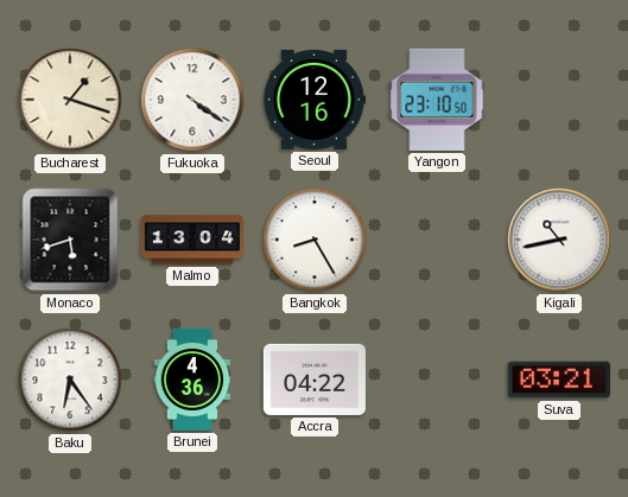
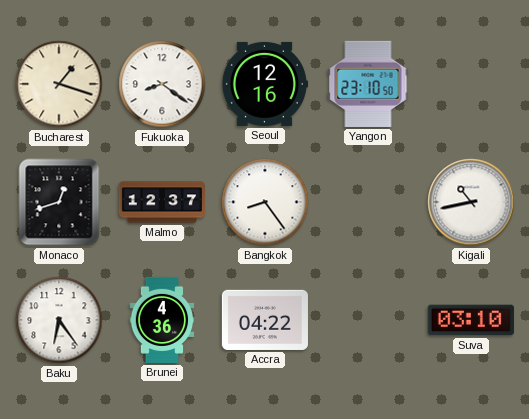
Fukuoka: 4:21 -> 8:21 (162, 84)
Monaco: 5:42 -> 12:42 (59, 202)
Malmo: 13:04 -> 12:37 (162, 202)
Bangkok: 8:25 -> 8:24 (265, 202)
Suva: 03:21 -> 03:10 (471, 320)
